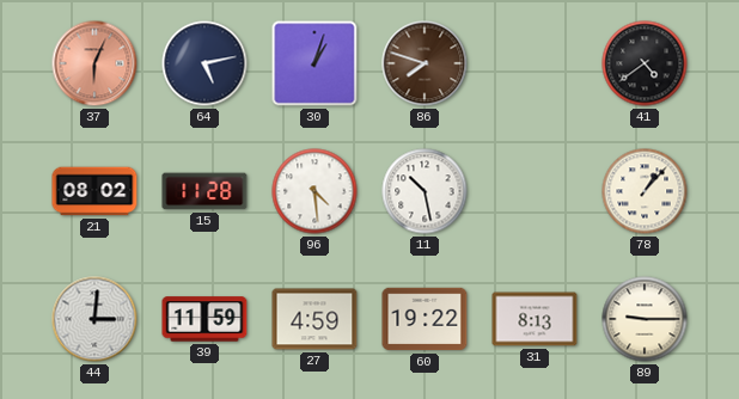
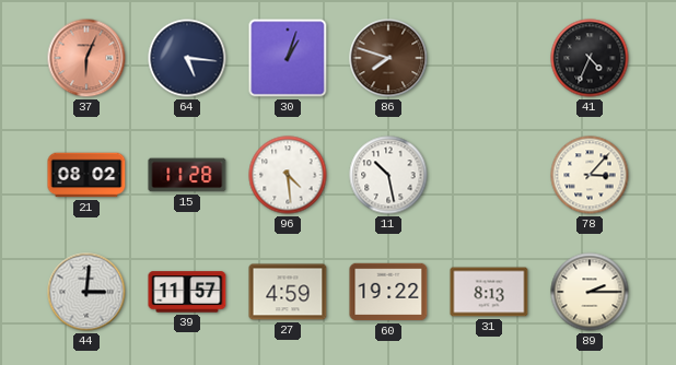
64: 5:13 -> 5:16 (187, 58)
41: 4:39 -> 4:34 (590, 58)
78: 1:07 -> 3:07 (590, 175)
39: 11:59 -> 11:57 (187, 292)
89: 9:15 -> 2:15 (590, 292)
